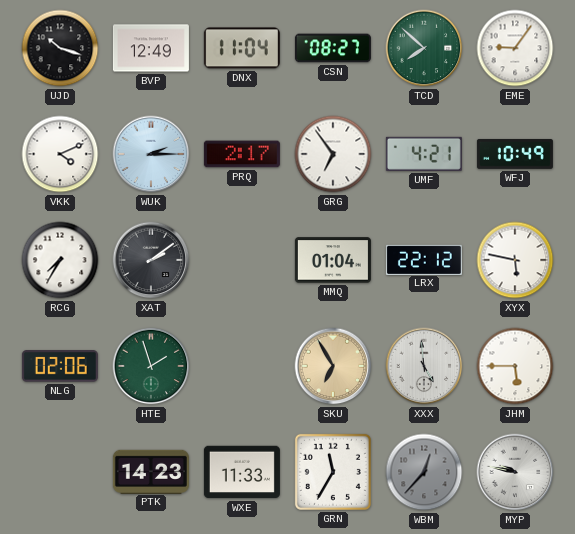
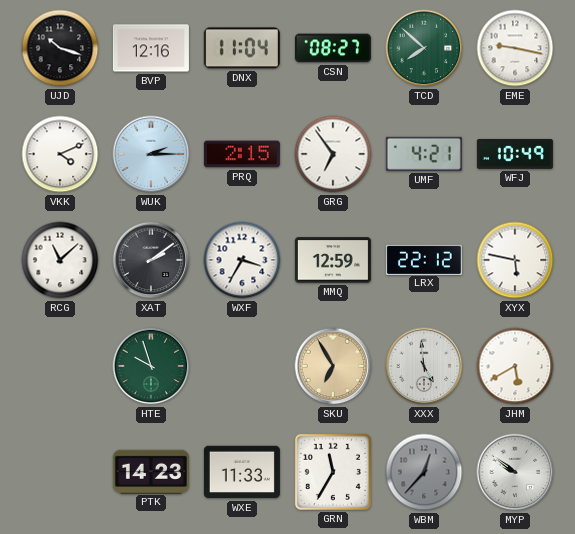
BVP: 12:49 -> 12:16 (151, 48)
EME: 9:06 -> 9:17 (515, 48)
PRQ: 2:17 -> 2:15 (242, 154)
RCG: 7:35 -> 11:08 (60, 260)
WXF: none -> 3:35 (242, 260)
MMQ: 01:04 -> 12:59 (333, 260)
NLG: 02:06 -> none (60, 366)
HTE: 1:57 -> 9:57 (151, 366)
JHM: 5:45 -> 5:40 (515, 366)
MYP: 9:47 -> 9:51 (515, 472)
